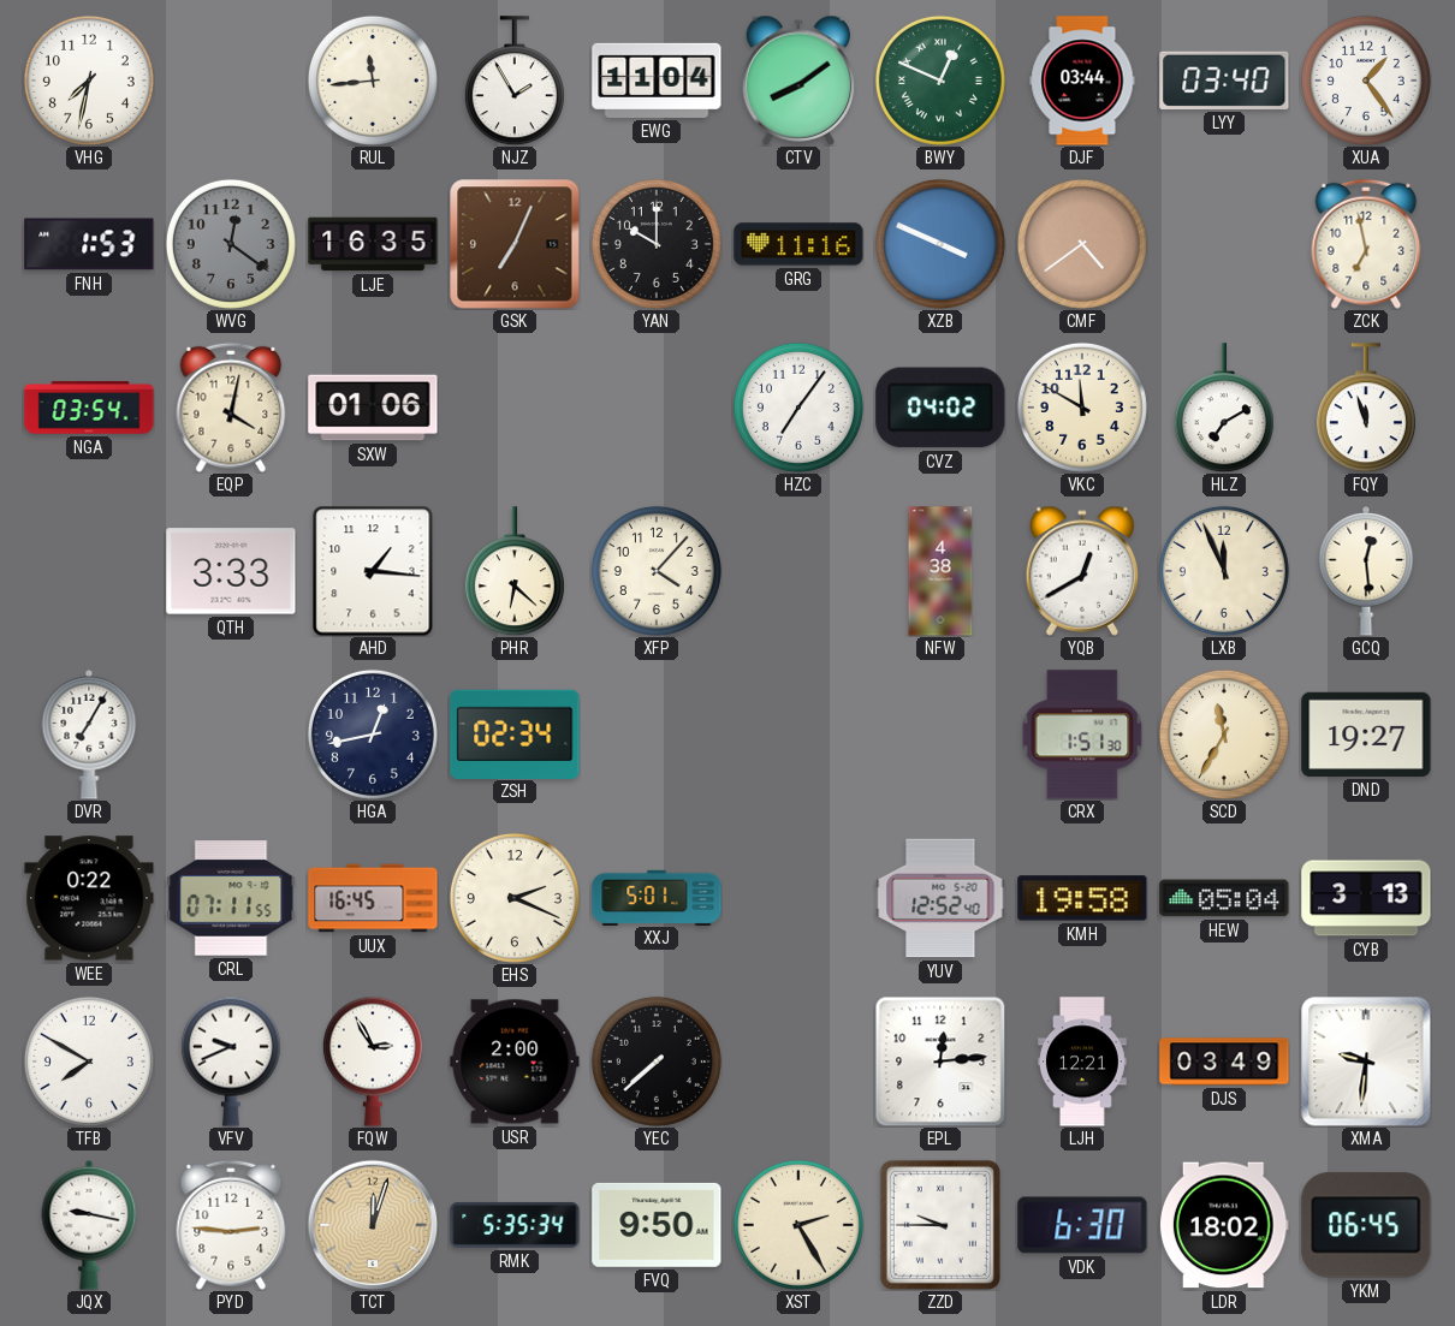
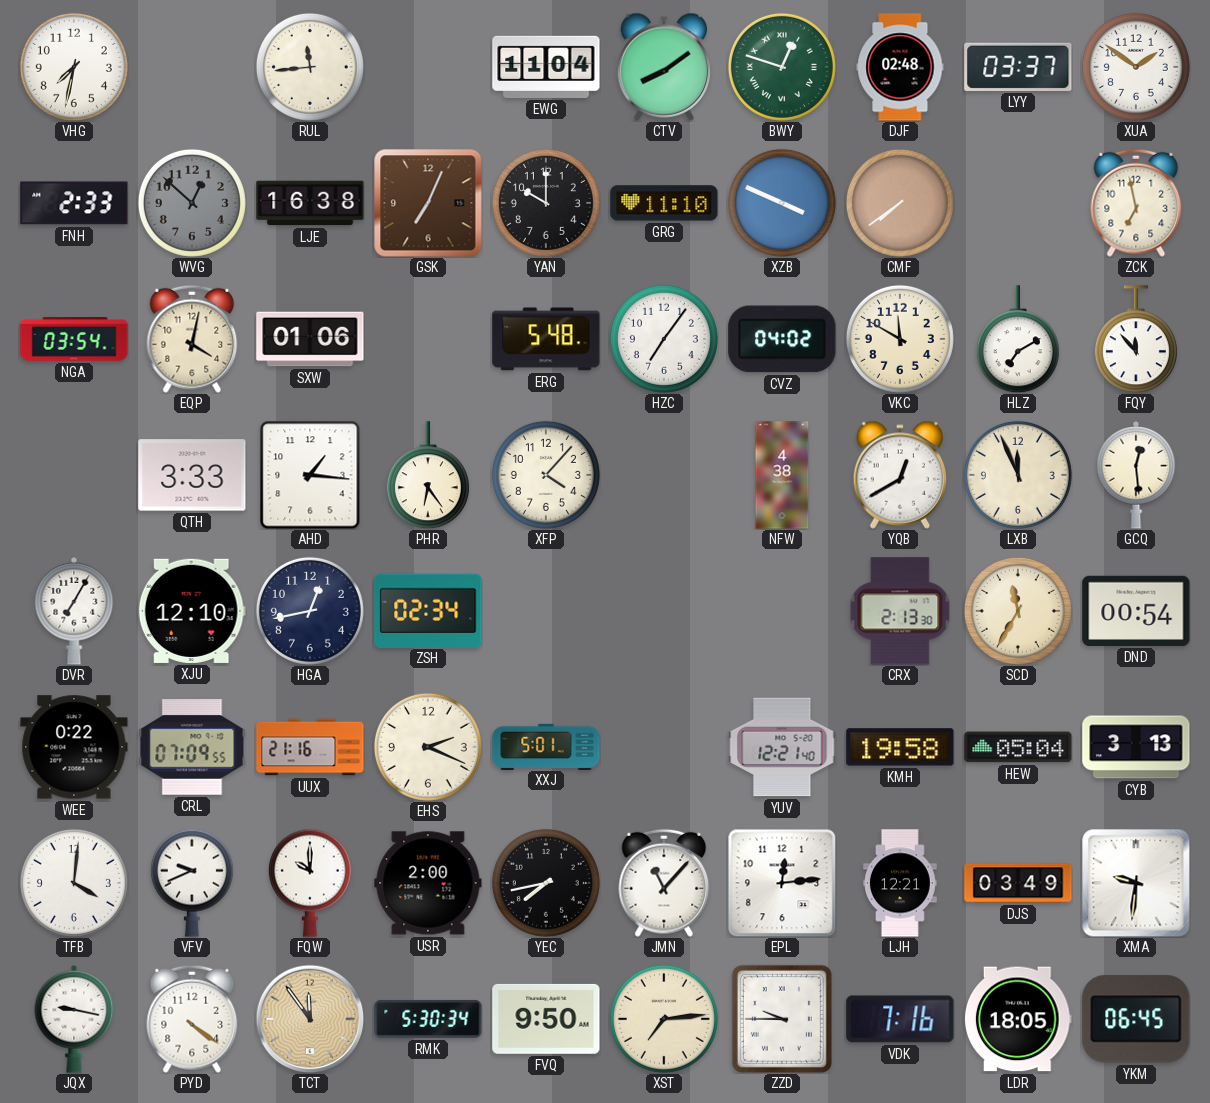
NJZ: 1:55 -> none (515, 81)
BWY: 12:49 -> 12:48 (782, 67)
DJF: 03:44 -> 02:48 (900, 67)
LYY: 03:40 -> 03:37 (1018, 67)
XUA: 1:24 -> 1:51 (1136, 67)
FNH: 1:53 -> 2:33 (74, 203)
WVG: 12:21 -> 12:52 (192, 203)
LJE: 16:35 -> 16:38 (310, 203)
GRG: 11:16 -> 11:10 (664, 203)
CMF: 4:39 -> 7:39 (900, 203)
ERG: none -> 5:48 (546, 339)
FQY: 11:57 -> 11:53 (1136, 339)
PHR: 6:22 -> 6:24 (428, 475)
XJU: none -> 12:10 (192, 611)
CRX: 1:51 -> 2:13 (900, 611)
DND: 19:27 -> 00:54 (1136, 611)
CRL: 07:11 -> 07:09 (192, 747)
UUX: 16:45 -> 21:16 (310, 747)
YUV: 12:52 -> 12:21 (782, 747)
TFB: 7:50 -> 4:01 (74, 883)
FQW: 2:55 -> 10:00 (310, 883)
YEC: 7:38 -> 7:43 (546, 883)
JMN: none -> 11:07 (664, 883)
PYD: 2:46 -> 4:21 (192, 1019)
TCT: 12:03 -> 11:54 (310, 1019)
RMK: 5:35 -> 5:30 (428, 1019)
XST: 2:25 -> 7:14 (664, 1019)
VDK: 6:30 -> 7:16 (900, 1019)
LDR: 18:02 -> 18:05 (1018, 1019)
